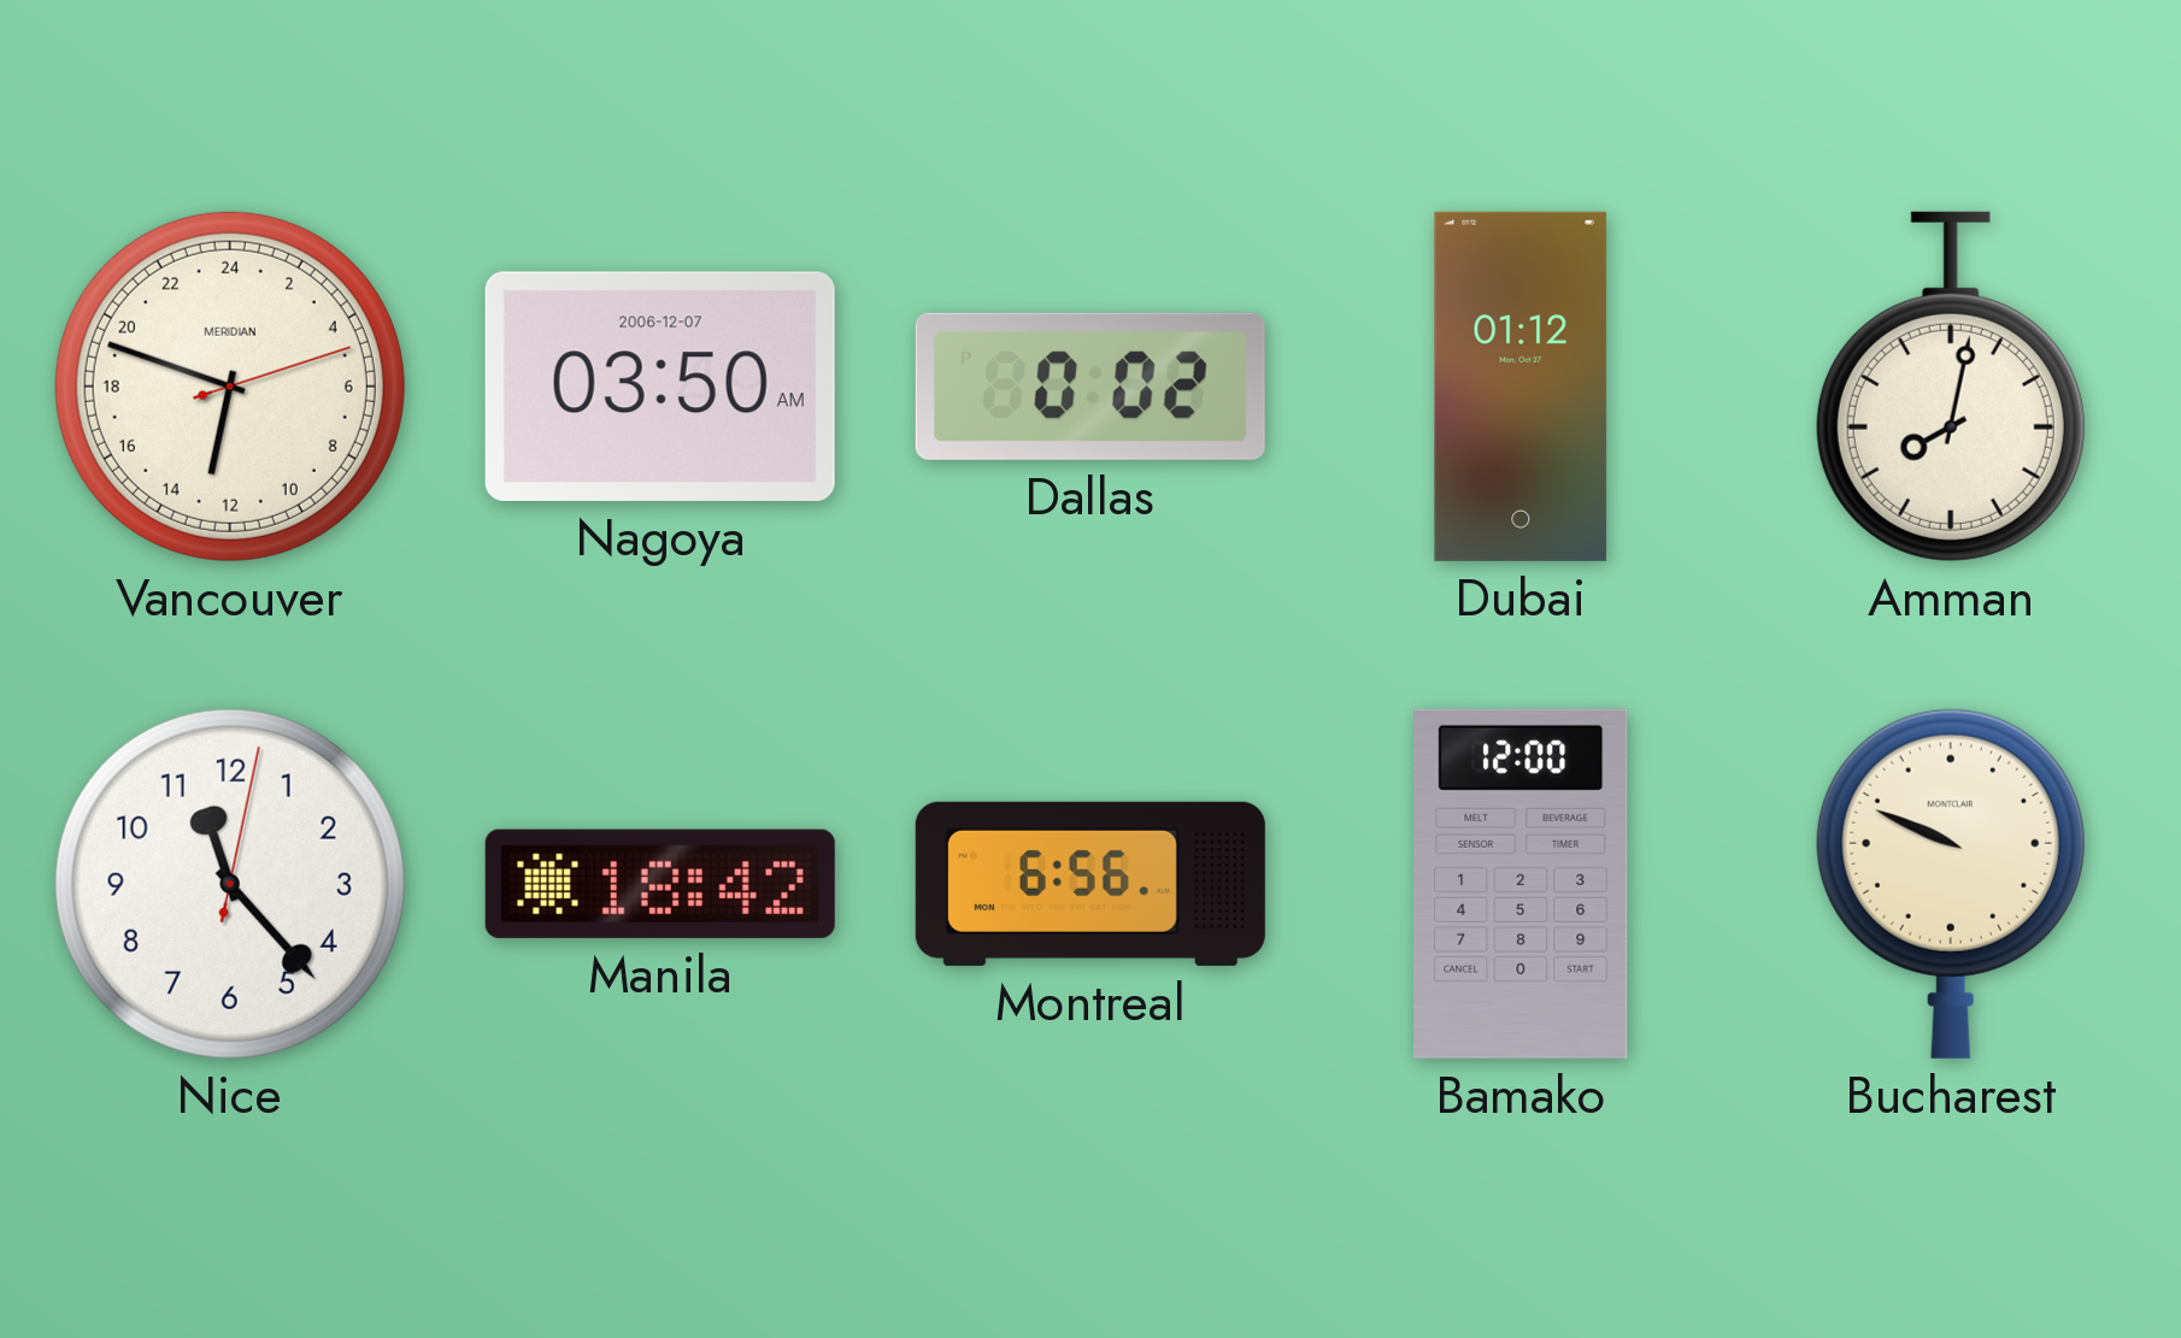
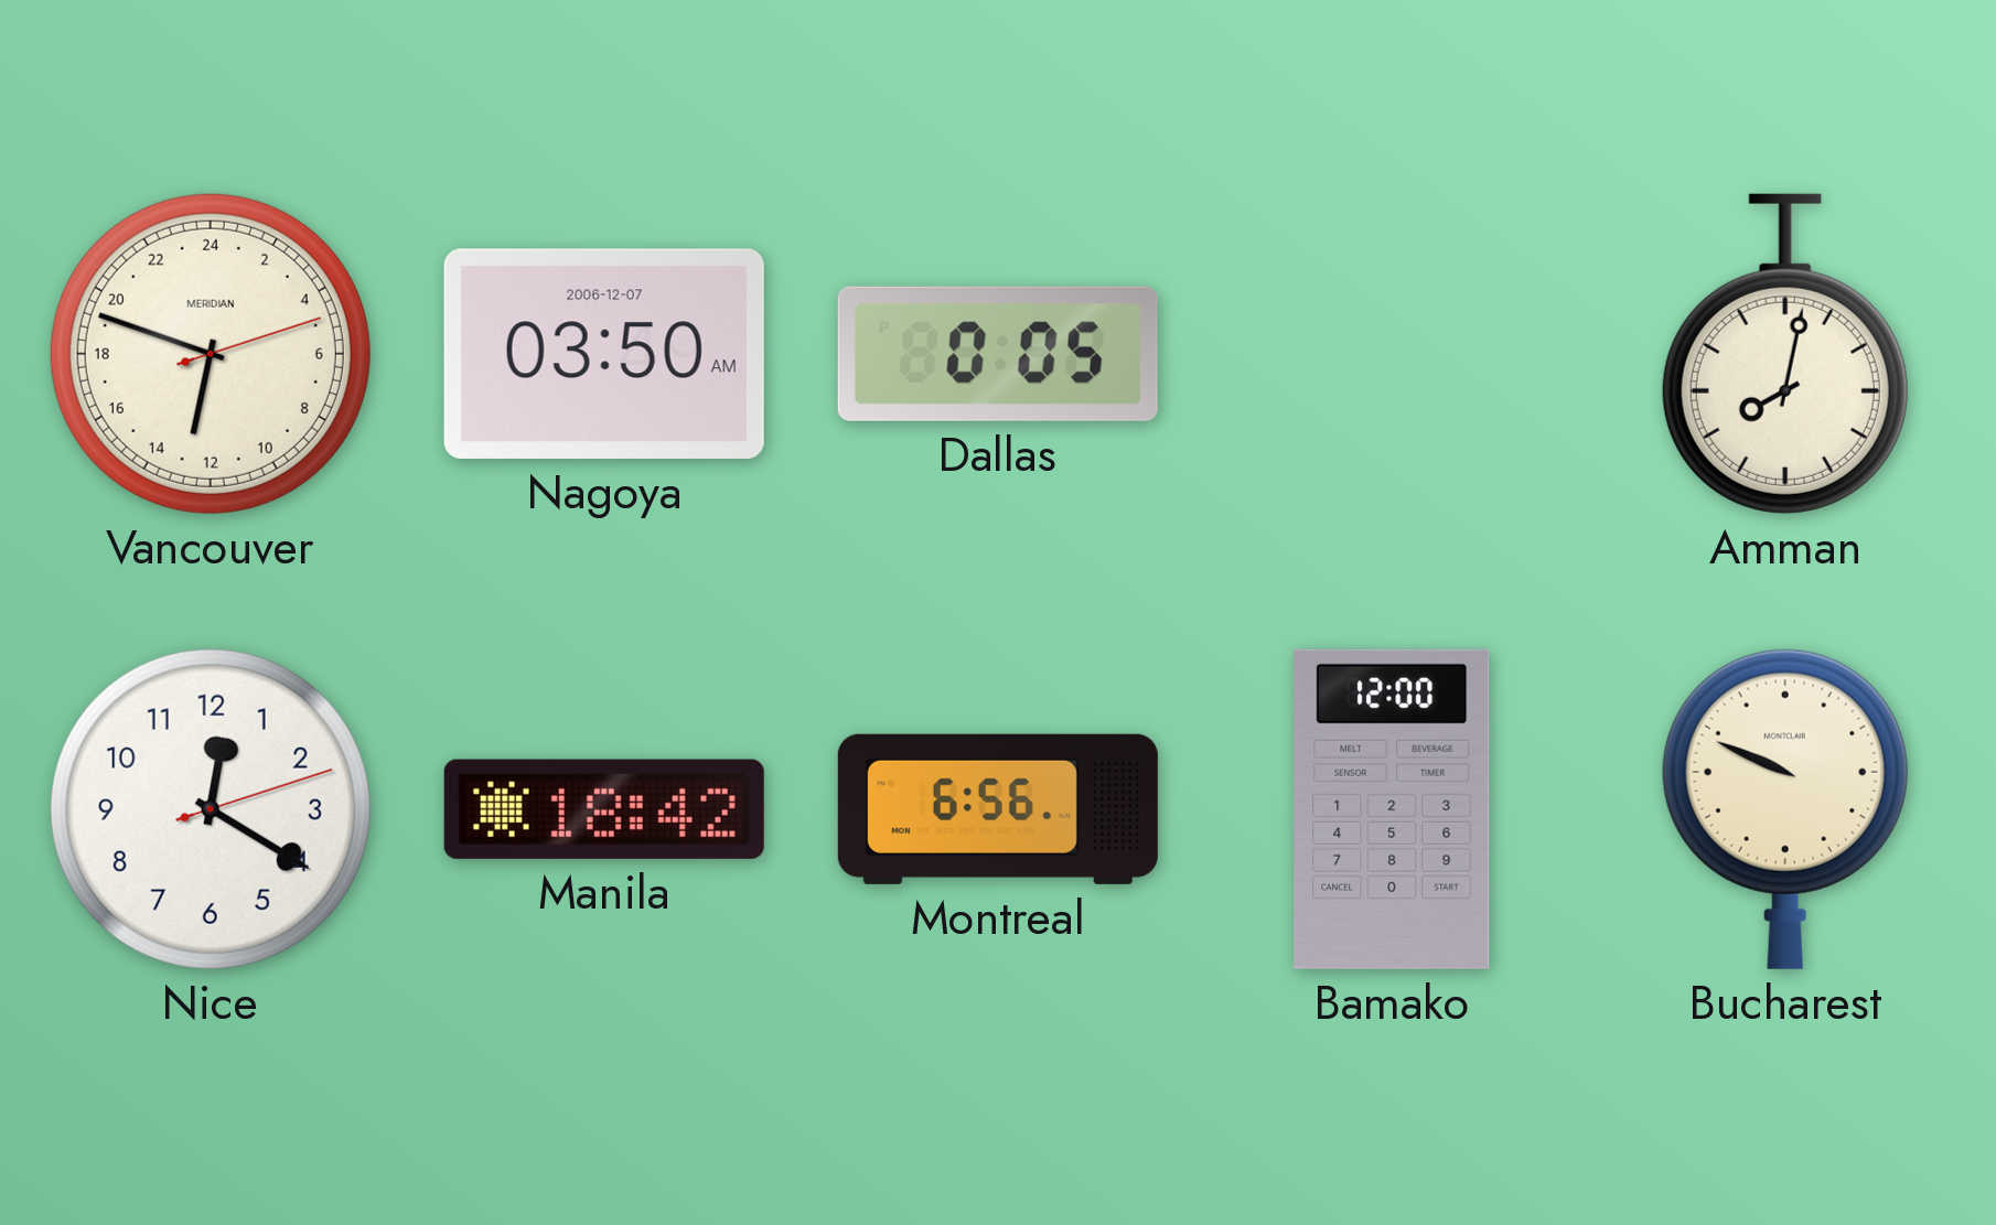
Dallas: 0:02 -> 0:05 (998, 354)
Dubai: 01:12 -> none (1521, 387)
Nice: 11:23 -> 12:20 (211, 809)
